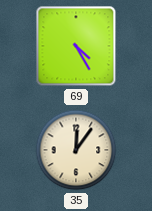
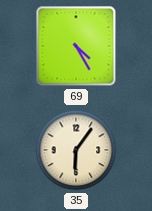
35: 12:06 -> 6:06 (76, 150)
